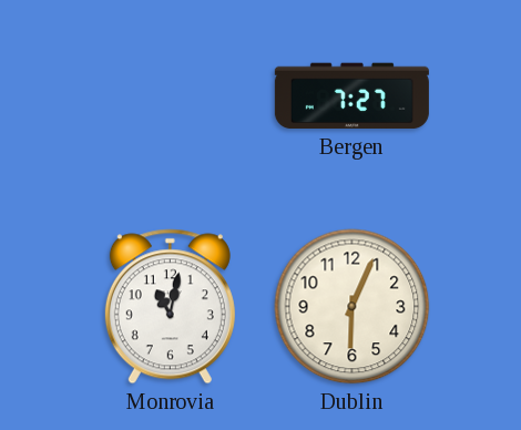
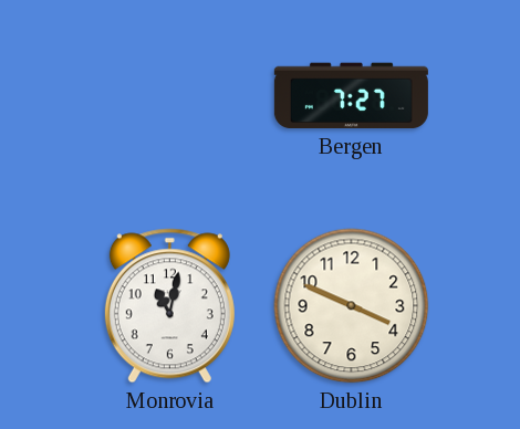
Dublin: 6:04 -> 3:49 (352, 306)
